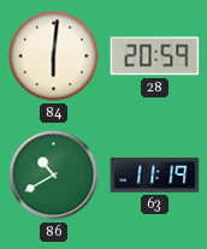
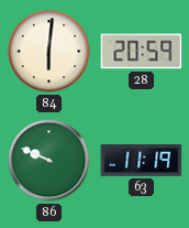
86: 10:40 -> 9:49 (49, 161)
